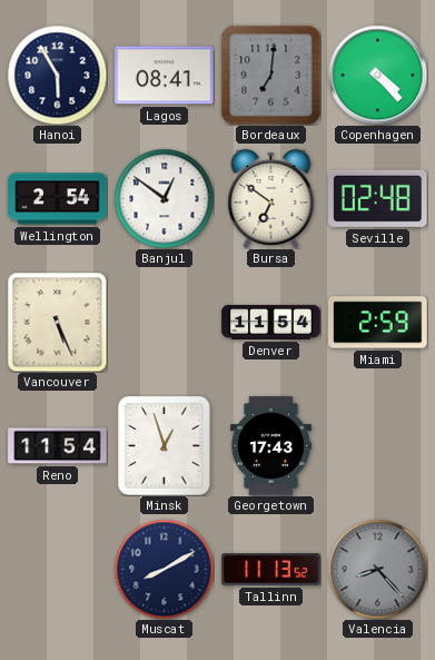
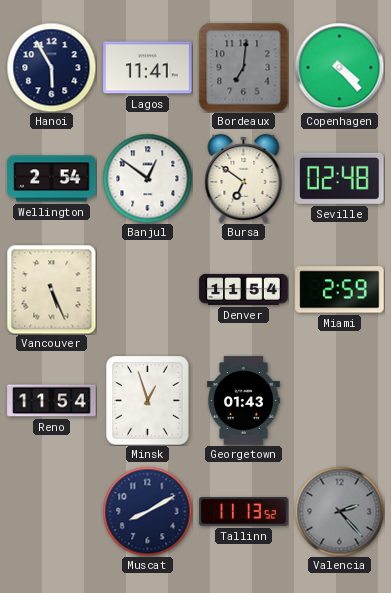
Lagos: 08:41 -> 11:41 (148, 68)
Georgetown: 17:43 -> 01:43 (243, 401)
Valencia: 8:23 -> 2:23 (339, 511)
